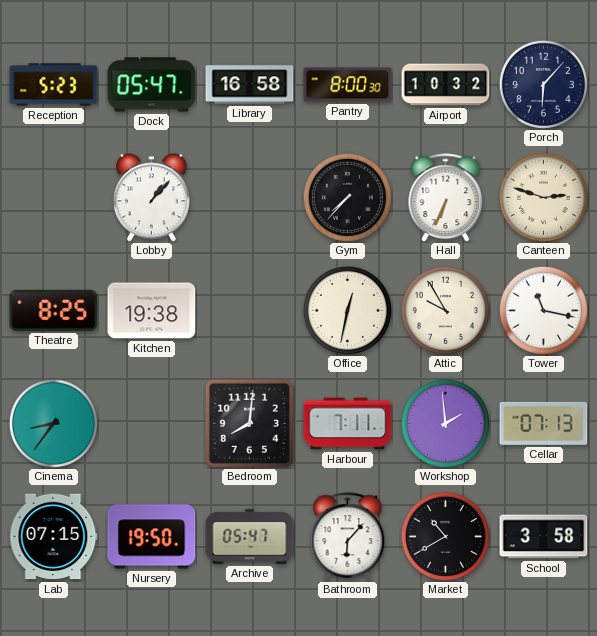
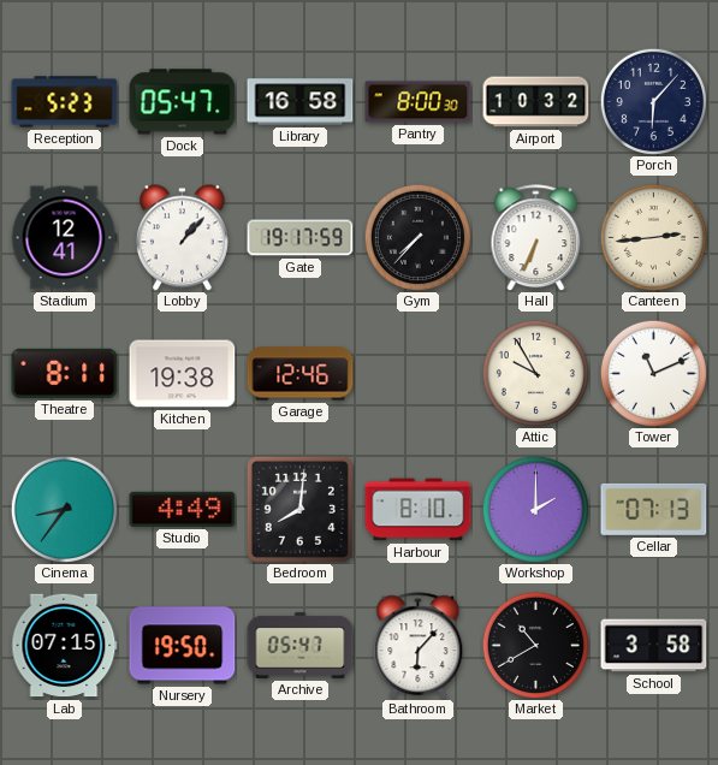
Stadium: none -> 12:41 (64, 238)
Gate: none -> 19:17 (301, 238)
Canteen: 2:48 -> 2:44 (653, 237)
Theatre: 8:25 -> 8:11 (65, 373)
Garage: none -> 12:46 (301, 374)
Office: 12:32 -> none (347, 310)
Tower: 11:17 -> 11:11 (653, 373)
Studio: none -> 4:49 (183, 509)
Harbour: 7:11 -> 8:10 (419, 510)
Workshop: 1:59 -> 2:00 (535, 509)
